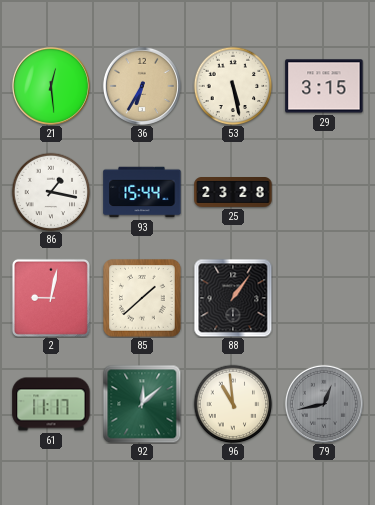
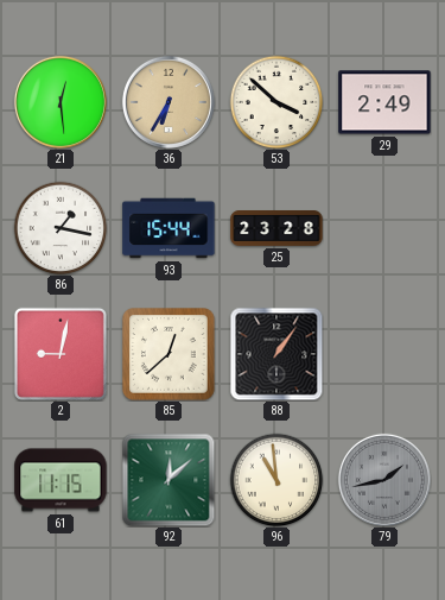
53: 5:28 -> 3:52 (276, 102)
29: 3:15 -> 2:49 (384, 102)
85: 1:38 -> 12:38 (170, 355)
61: 11:17 -> 11:15 (61, 480)
79: 12:43 -> 1:43 (384, 480)
